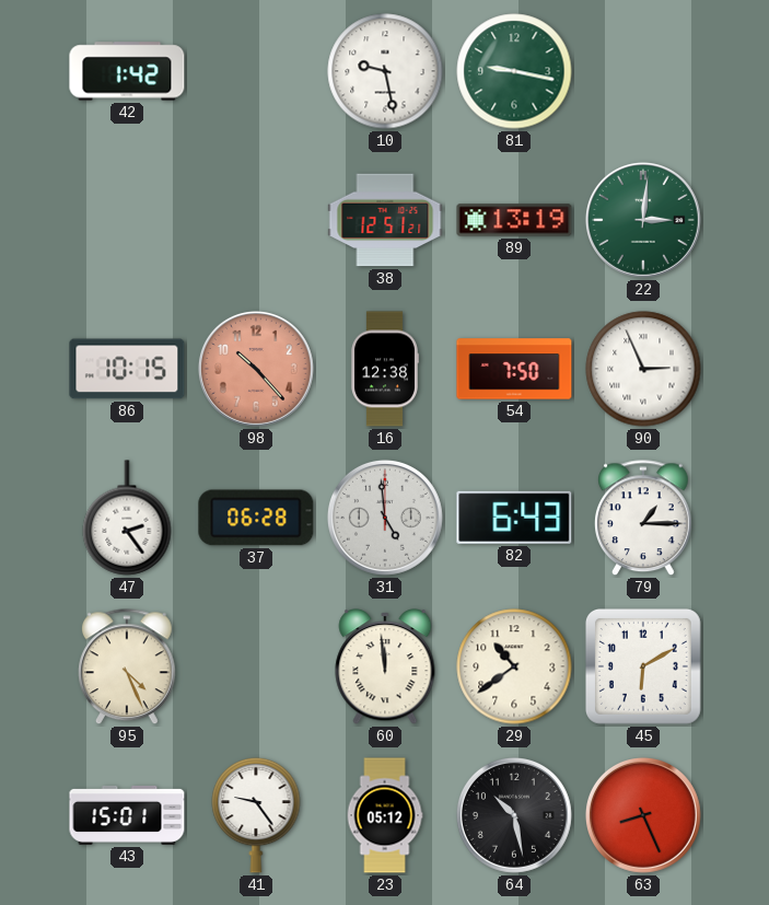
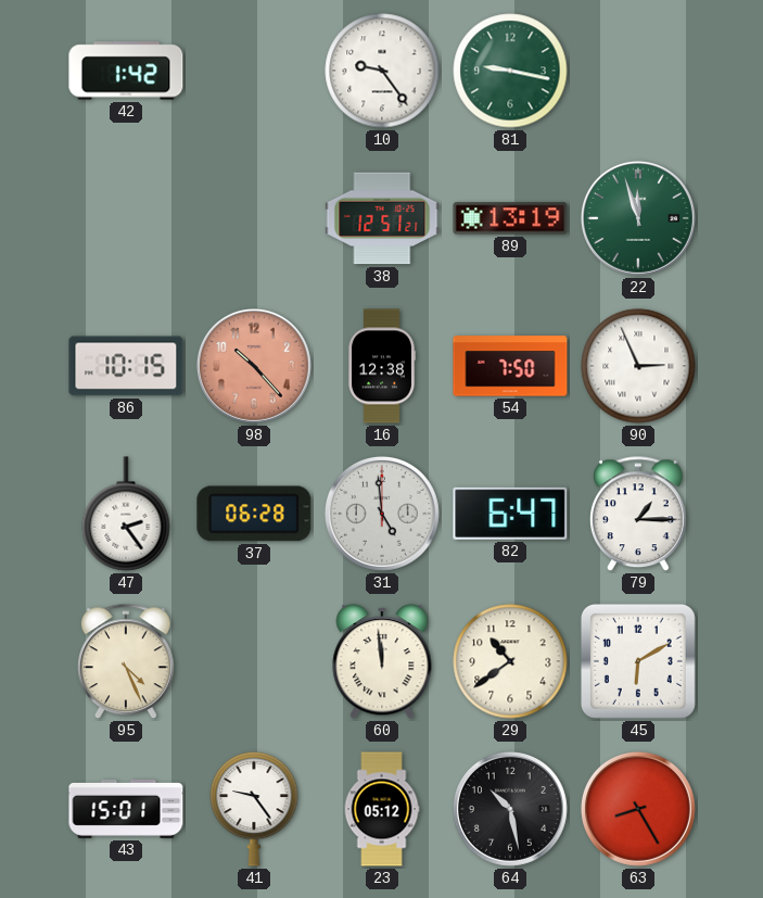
10: 9:28 -> 9:24 (382, 71)
22: 3:01 -> 11:57 (638, 218)
82: 6:43 -> 6:47 (510, 514)
63: 8:26 -> 8:25 (638, 809)
